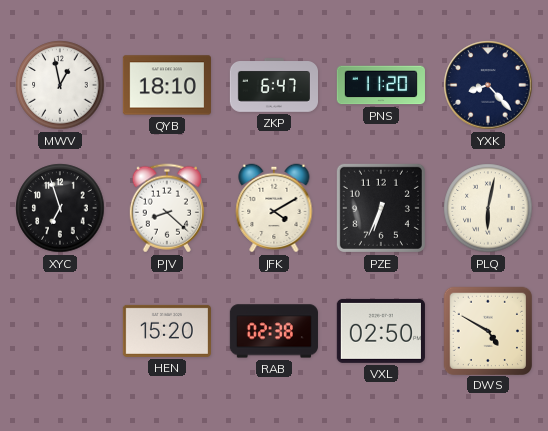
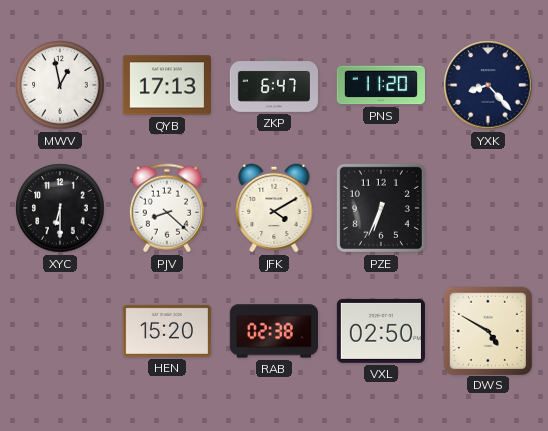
QYB: 18:10 -> 17:13 (167, 85)
XYC: 6:57 -> 6:30 (60, 208)
PLQ: 6:02 -> none (488, 208)
